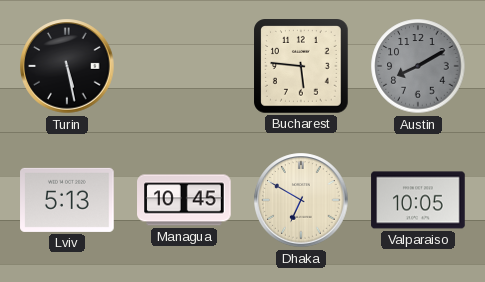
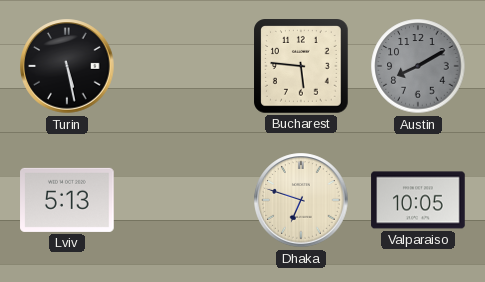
Managua: 10:45 -> none (184, 200)
Dhaka: 6:50 -> 6:48 (301, 200)
